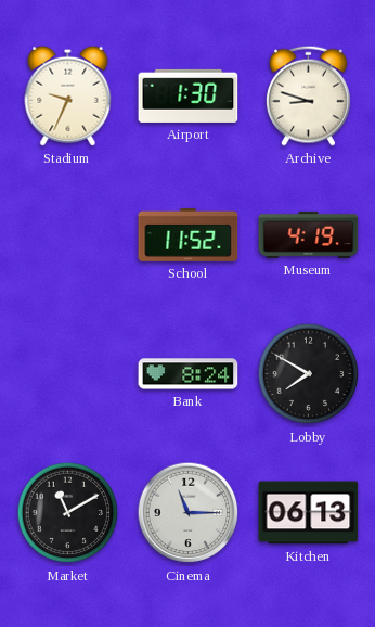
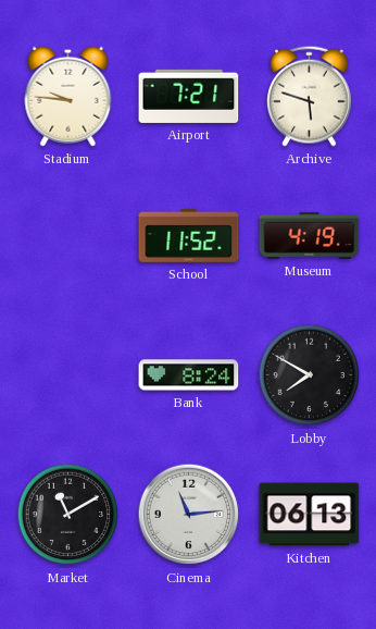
Stadium: 9:34 -> 9:46 (68, 96)
Airport: 1:30 -> 7:21 (189, 96)
Archive: 8:48 -> 5:48 (310, 96)
Cinema: 11:15 -> 11:14 (189, 515)
